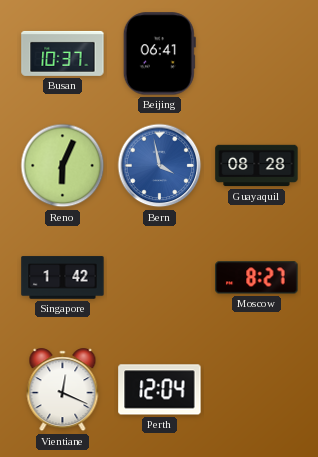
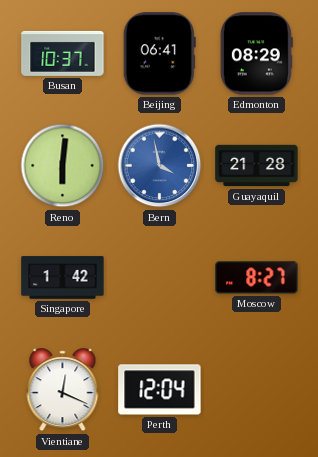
Edmonton: none -> 08:29 (256, 54)
Reno: 6:04 -> 6:01 (63, 166)
Guayaquil: 08:28 -> 21:28 (257, 166)
